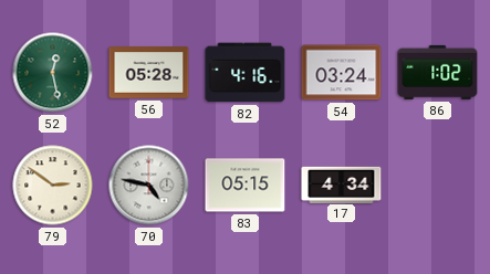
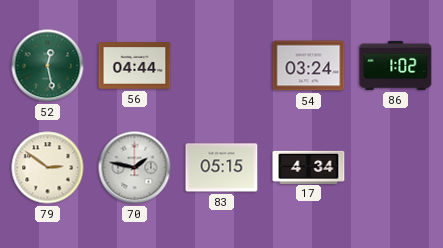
56: 05:28 -> 04:44 (135, 66)
82: 4:16 -> none (246, 73)
70: 4:47 -> 1:47 (135, 168)
